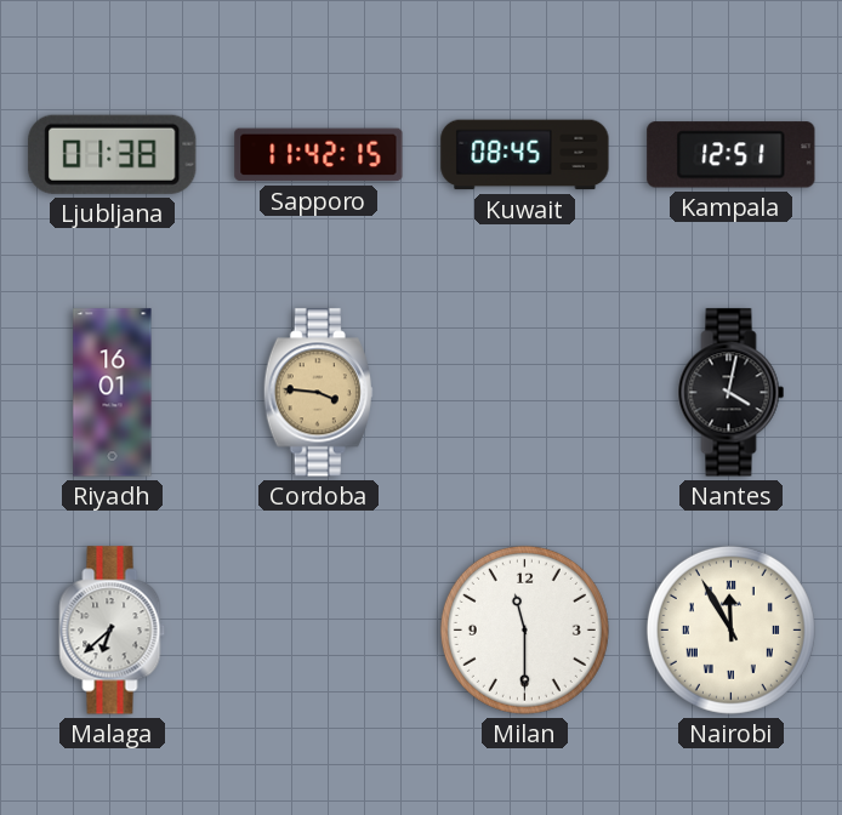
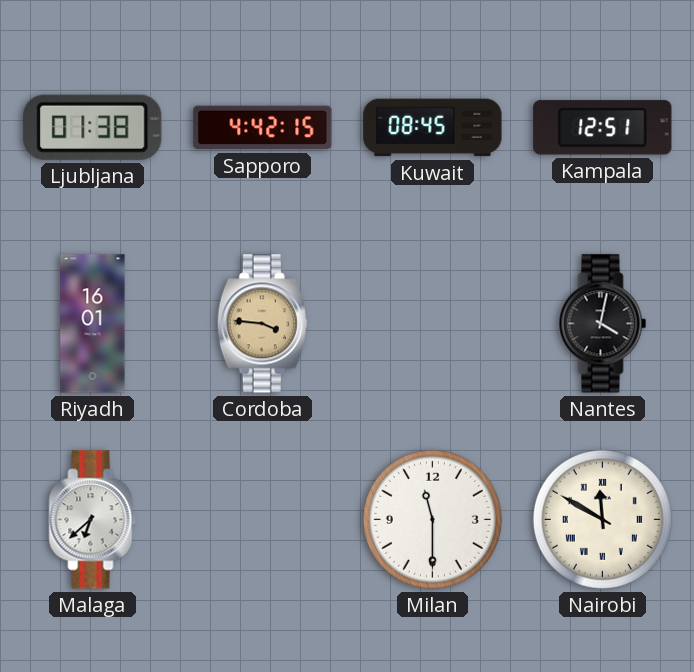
Sapporo: 11:42 -> 4:42 (263, 128)
Nairobi: 11:55 -> 11:50 (602, 519)
